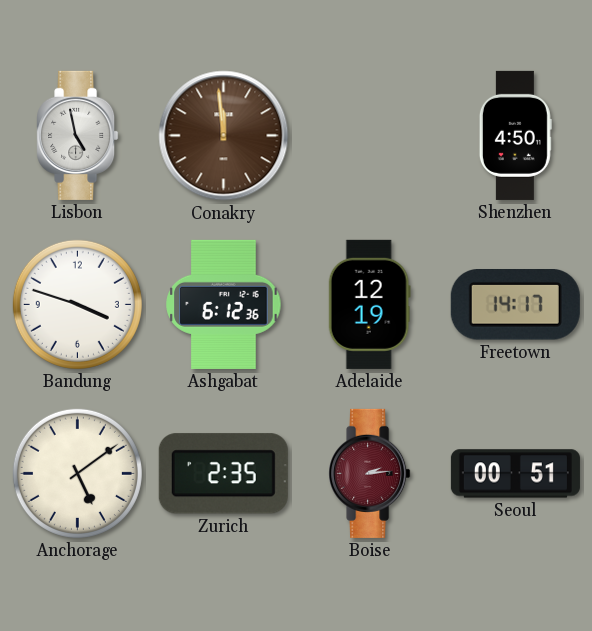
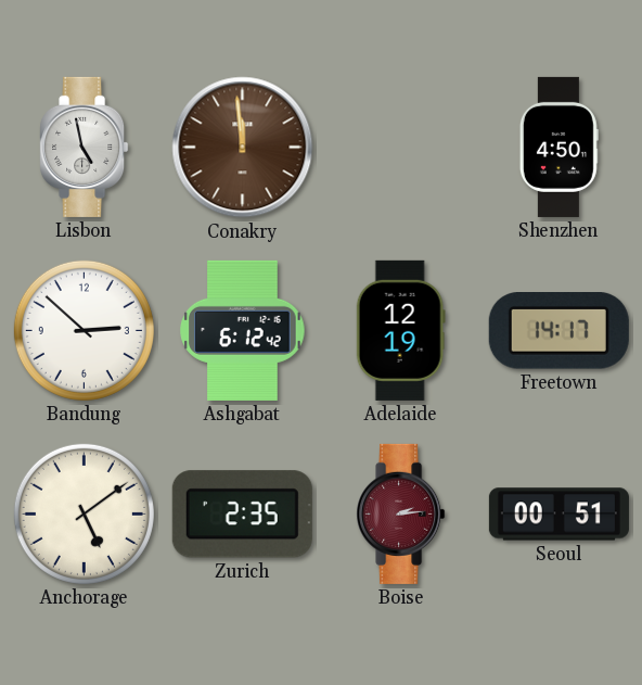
Bandung: 3:48 -> 2:52 (84, 330)
Ashgabat: 6:12:36 -> 6:12:42 (243, 330)
